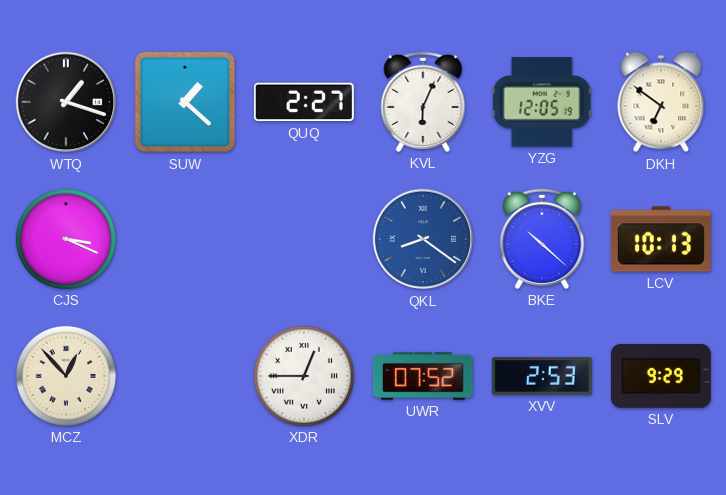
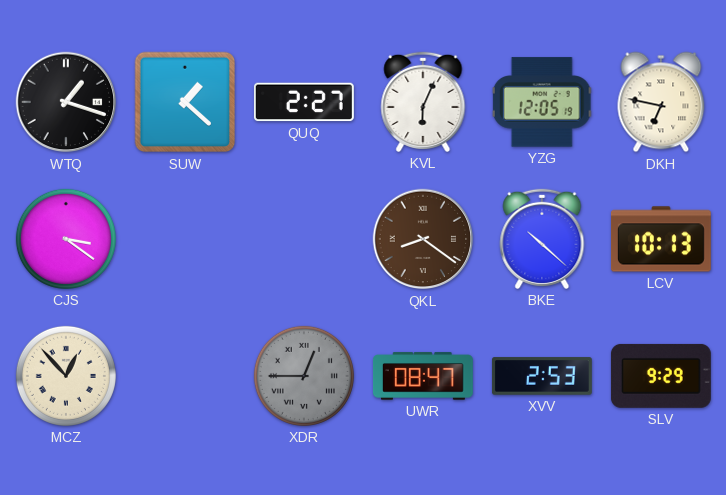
DKH: 6:51 -> 6:47 (661, 102)
CJS: 3:19 -> 3:21 (66, 239)
QKL dial: blue -> brown (423, 239)
XDR dial: white -> grey (304, 376)
UWR: 07:52 -> 08:47 (423, 376)
